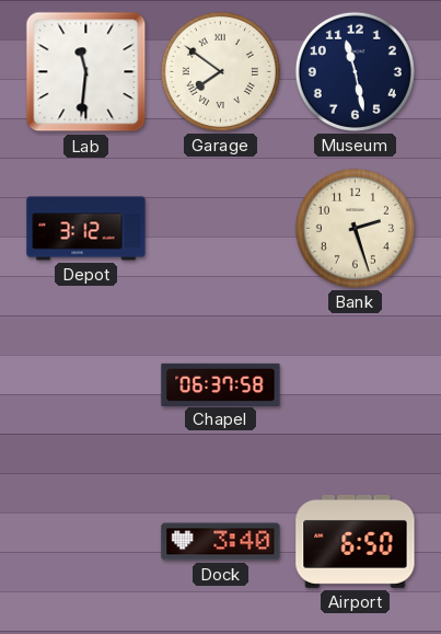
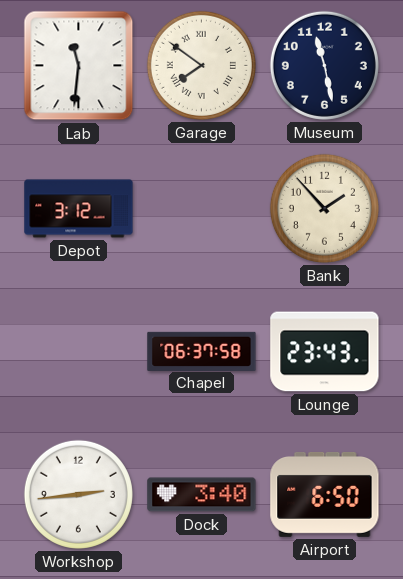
Bank: 2:27 -> 1:53 (324, 208)
Lounge: none -> 23:43 (325, 352)
Workshop: none -> 2:44 (78, 494)
